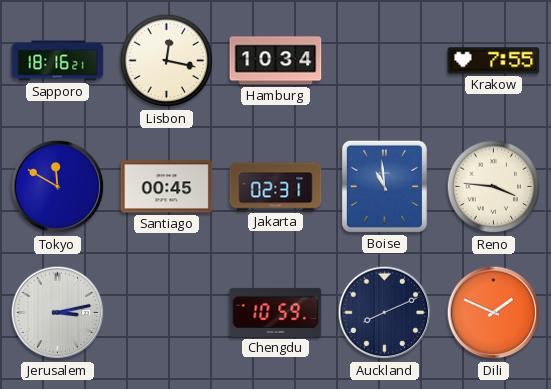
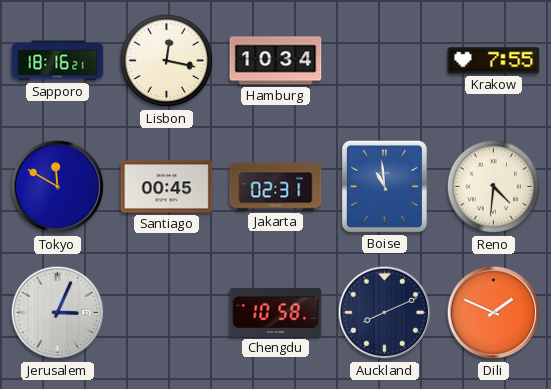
Reno: 3:46 -> 4:31 (494, 187)
Jerusalem: 3:13 -> 3:04 (58, 313)
Chengdu: 10:59 -> 10:58 (276, 312)
